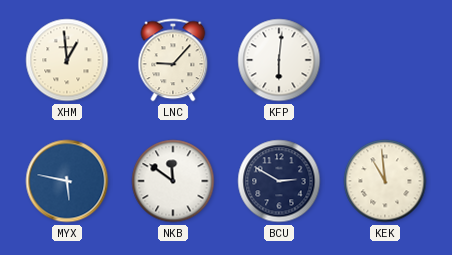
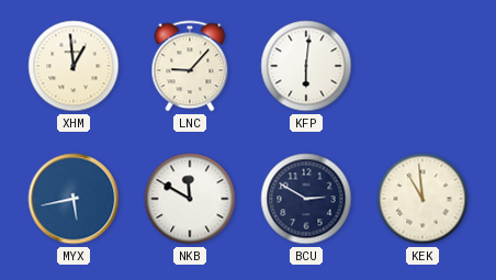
MYX: 5:47 -> 5:43 (74, 199)
NKB: 11:51 -> 11:50 (190, 199)
